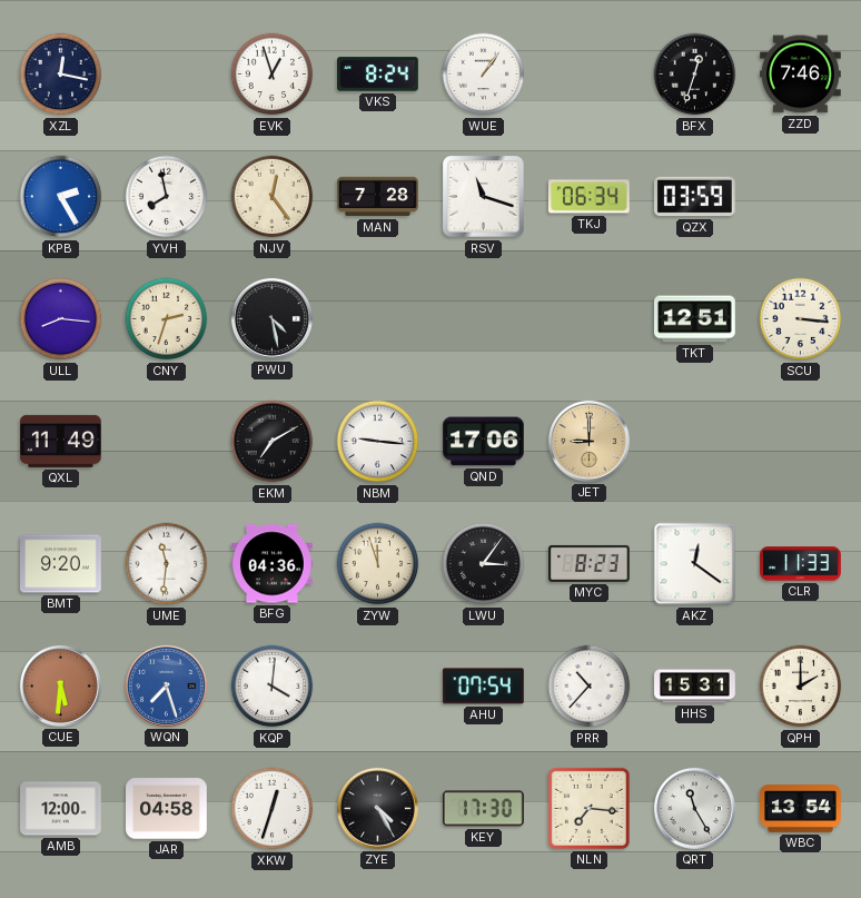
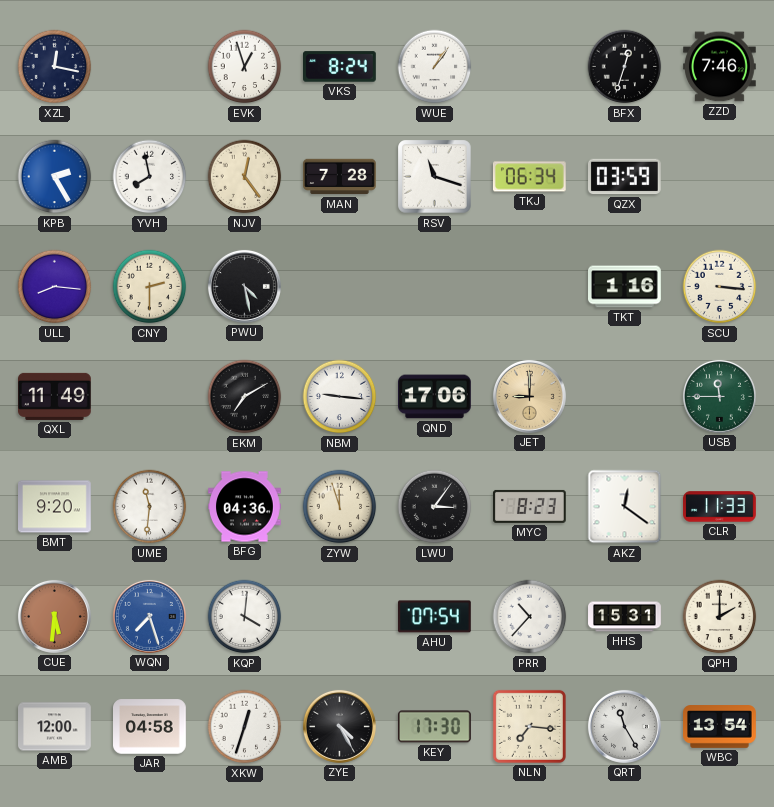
CNY: 2:33 -> 2:30 (150, 287)
TKT: 12:51 -> 1:16 (625, 287)
USB: none -> 11:45 (719, 396)
